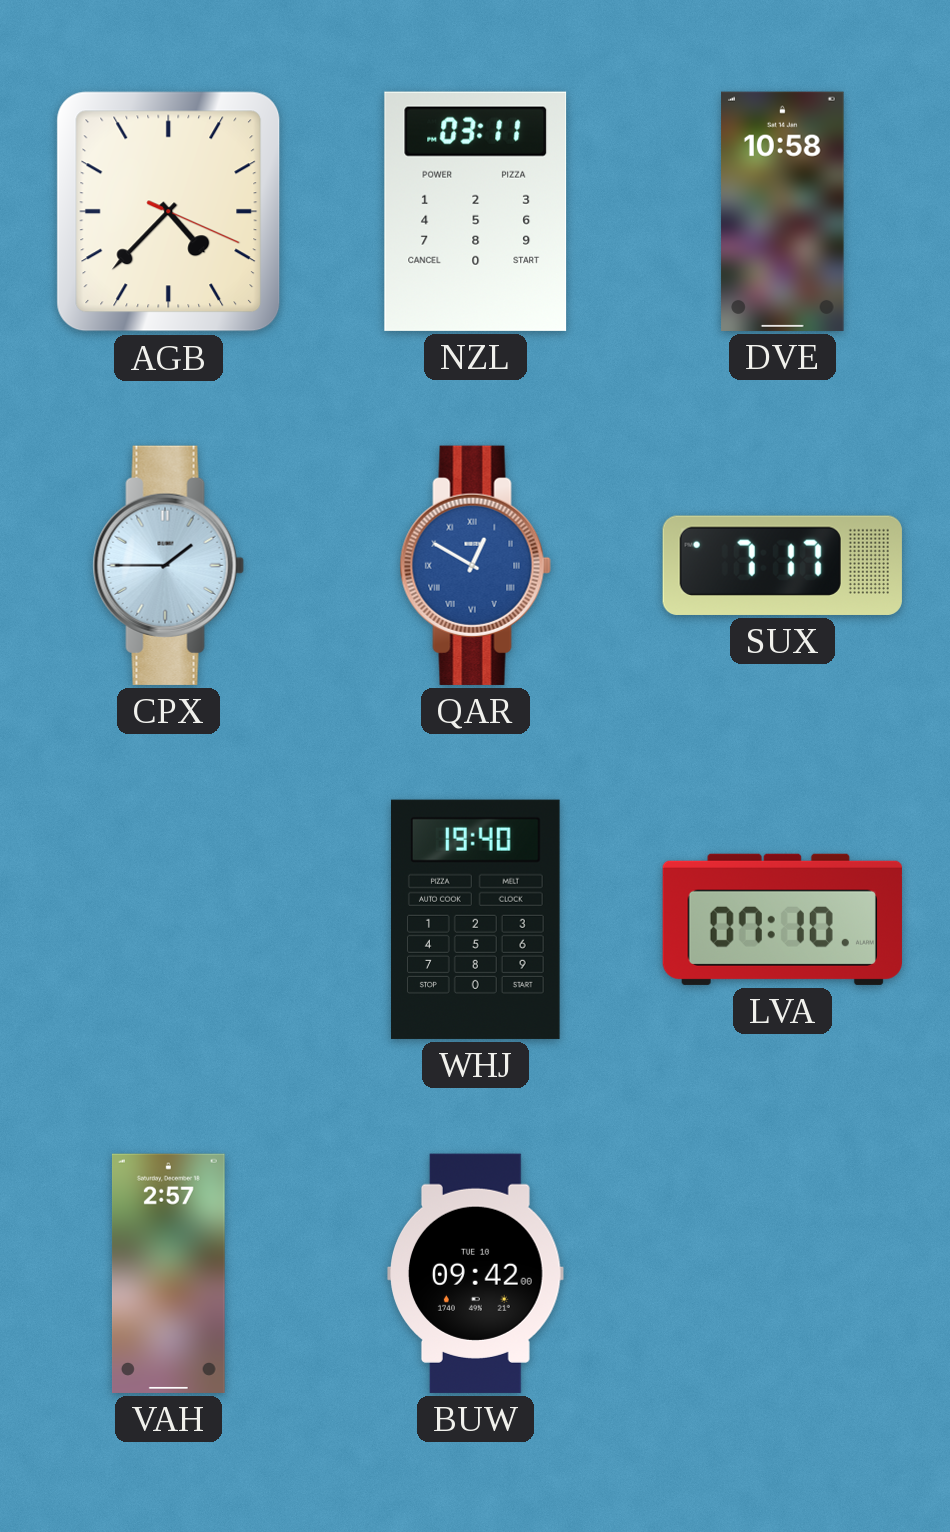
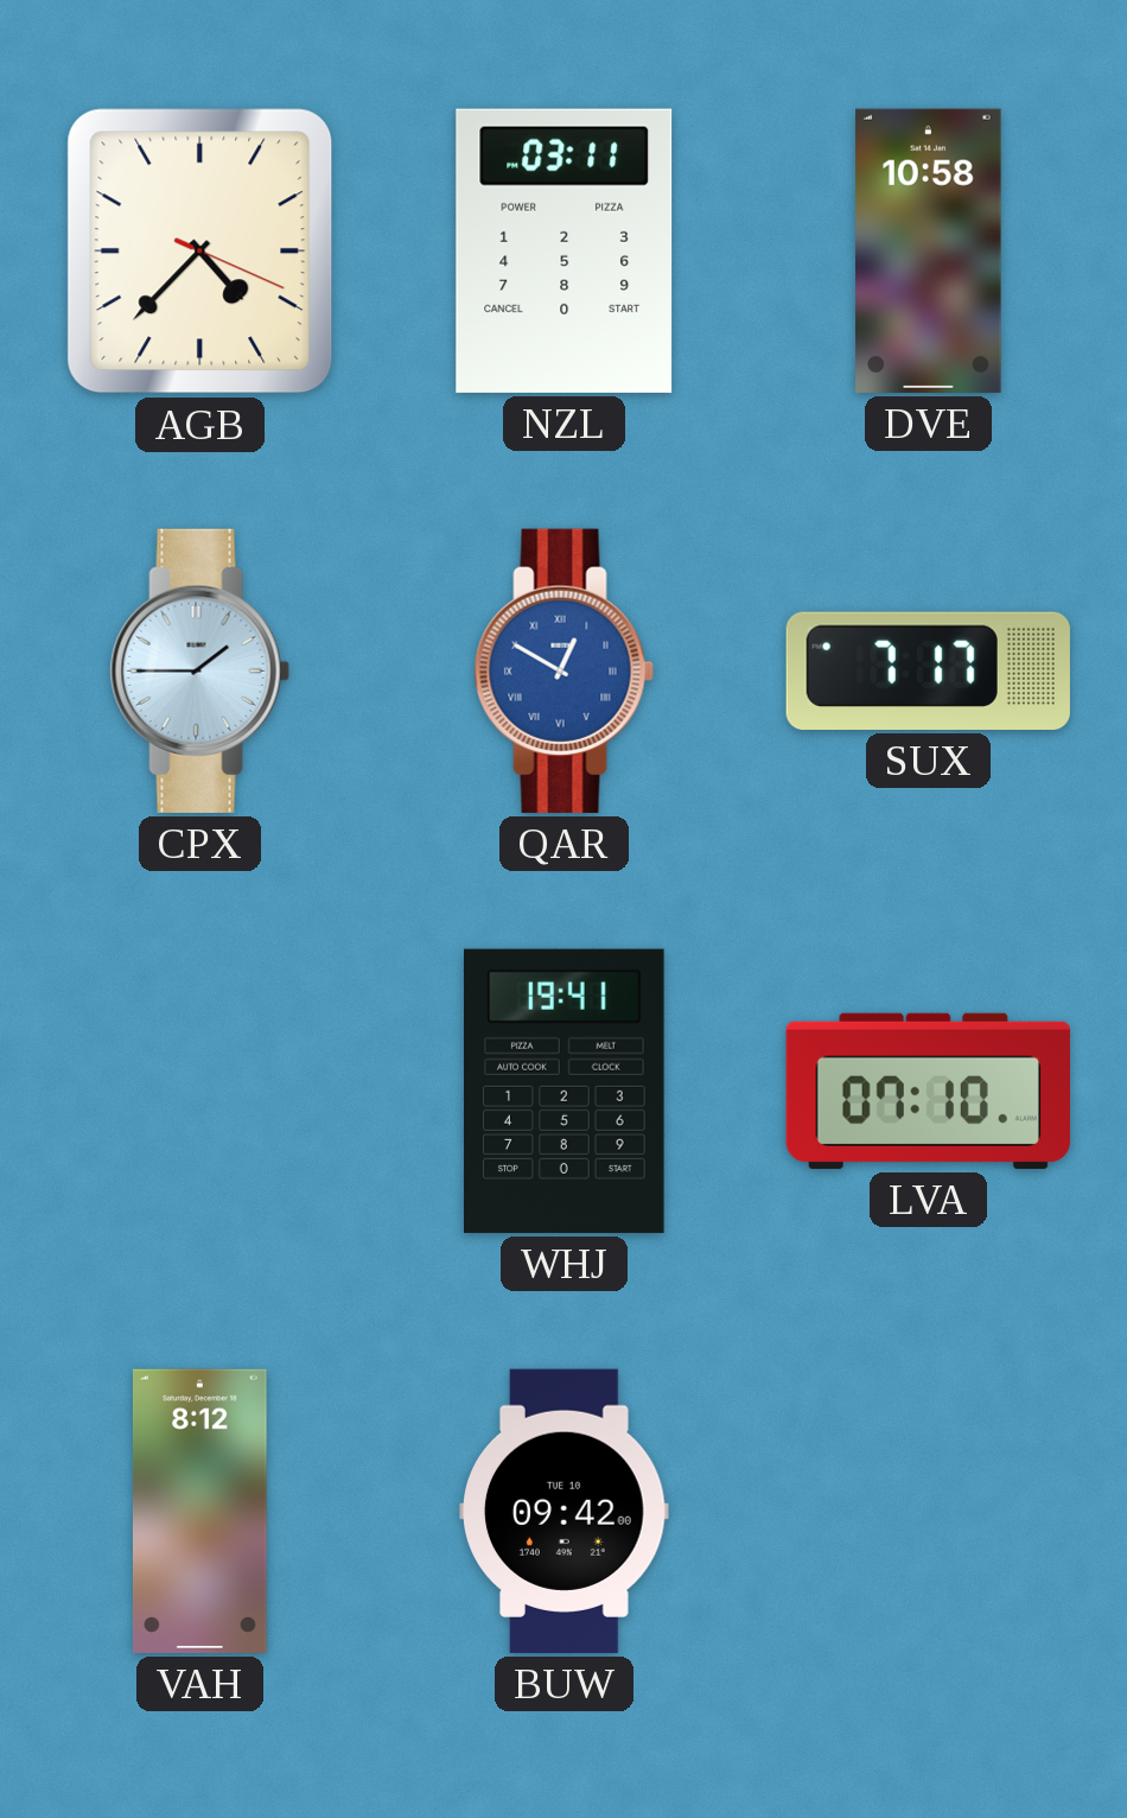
WHJ: 19:40 -> 19:41 (565, 1091)
VAH: 2:57 -> 8:12 (199, 1511)
